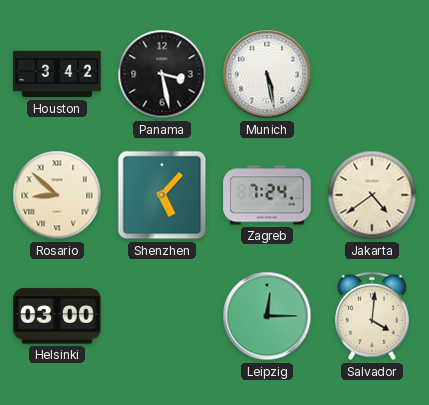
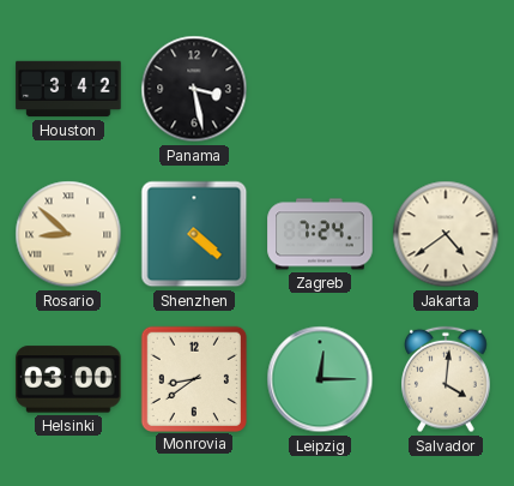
Munich: 5:28 -> none (267, 74)
Shenzhen: 5:07 -> 4:22 (194, 234)
Monrovia: none -> 8:39 (193, 378)
